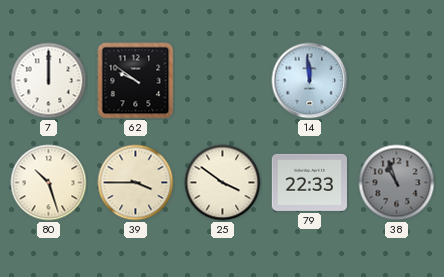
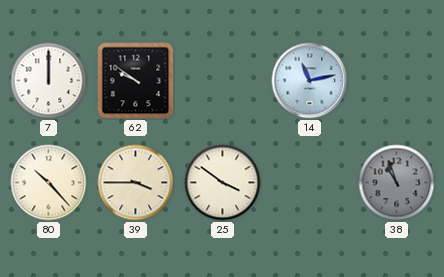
14: 11:59 -> 11:13 (310, 81)
80: 10:27 -> 10:23 (49, 183)
79: 22:33 -> none (309, 182)
